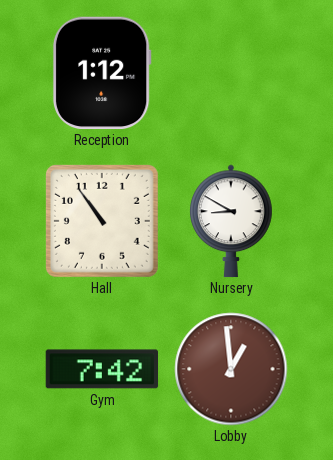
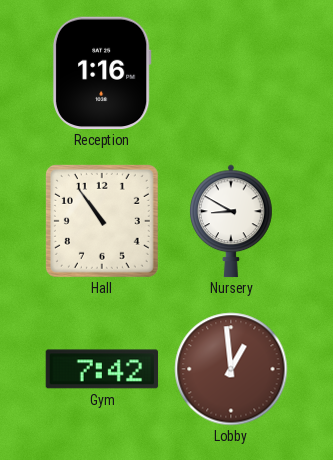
Reception: 1:12 -> 1:16 (102, 73)
